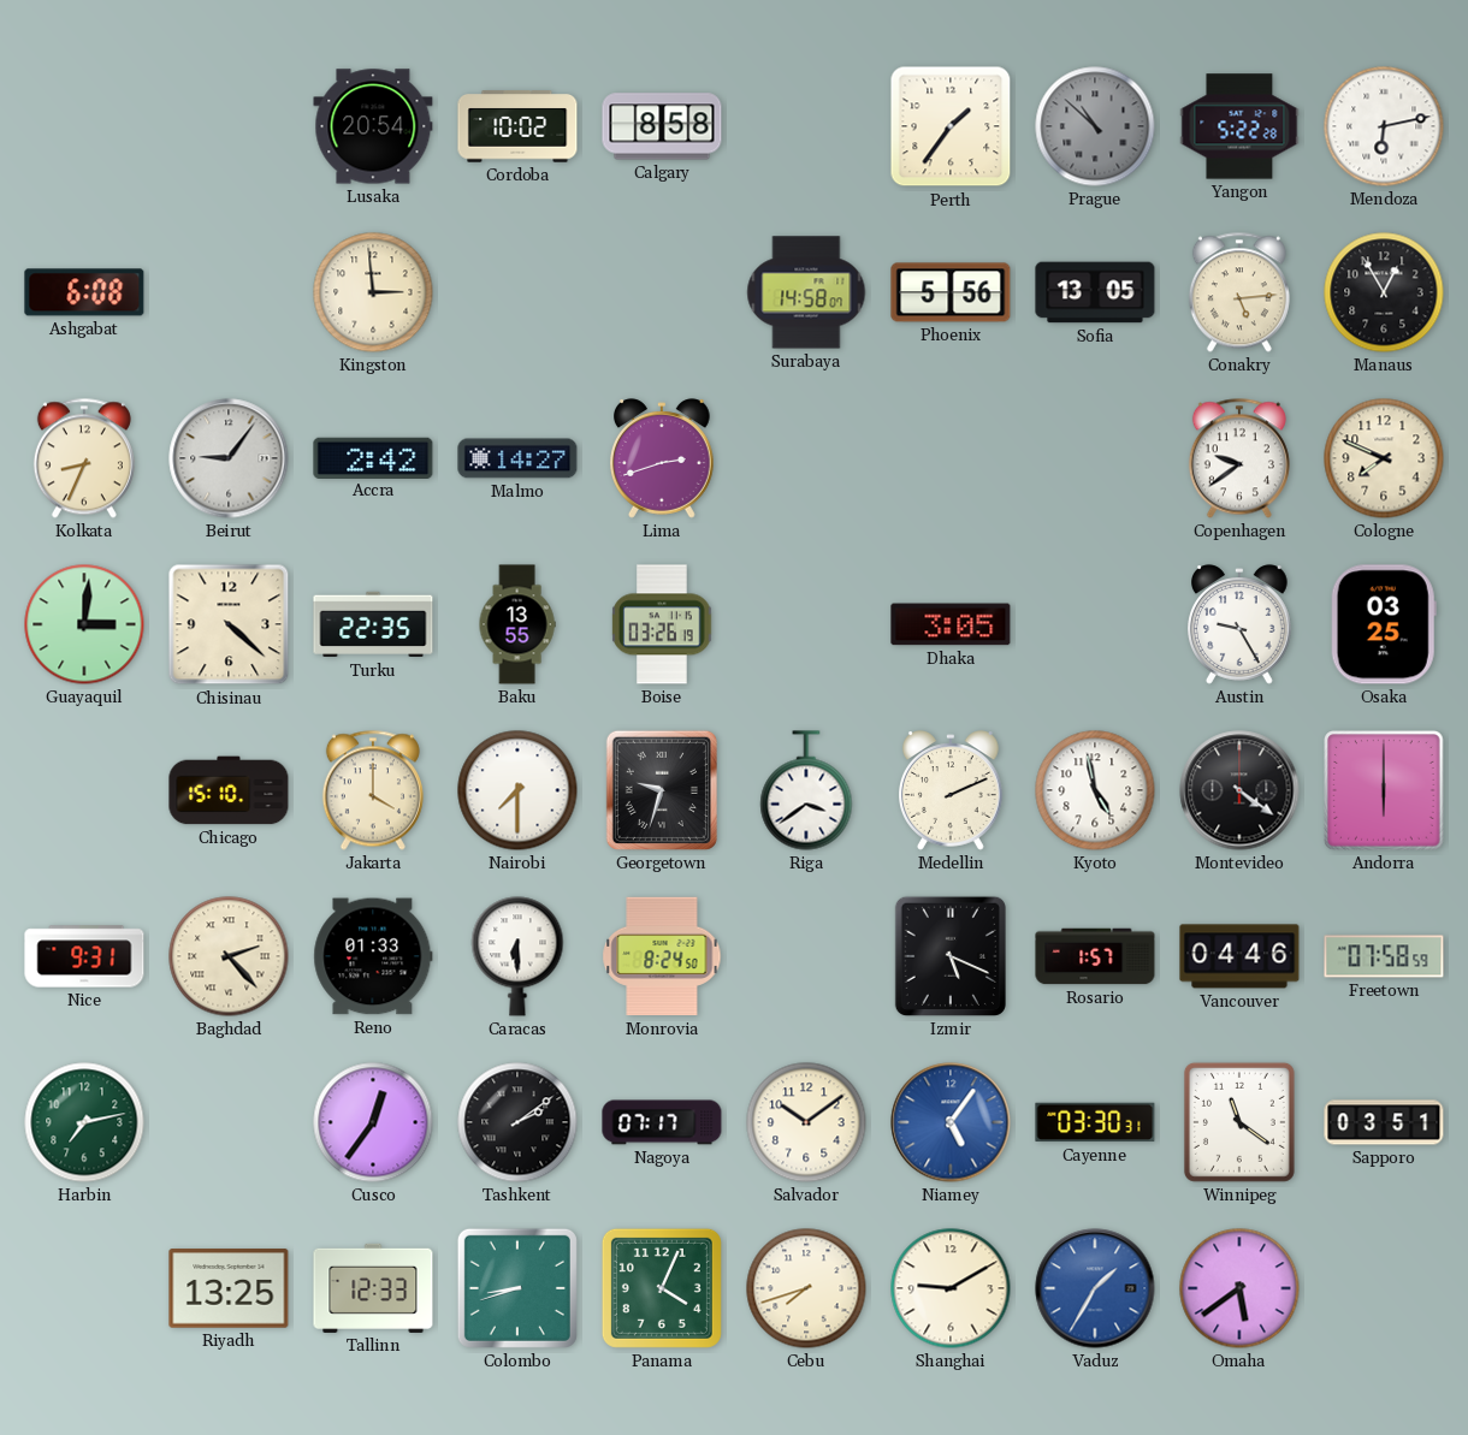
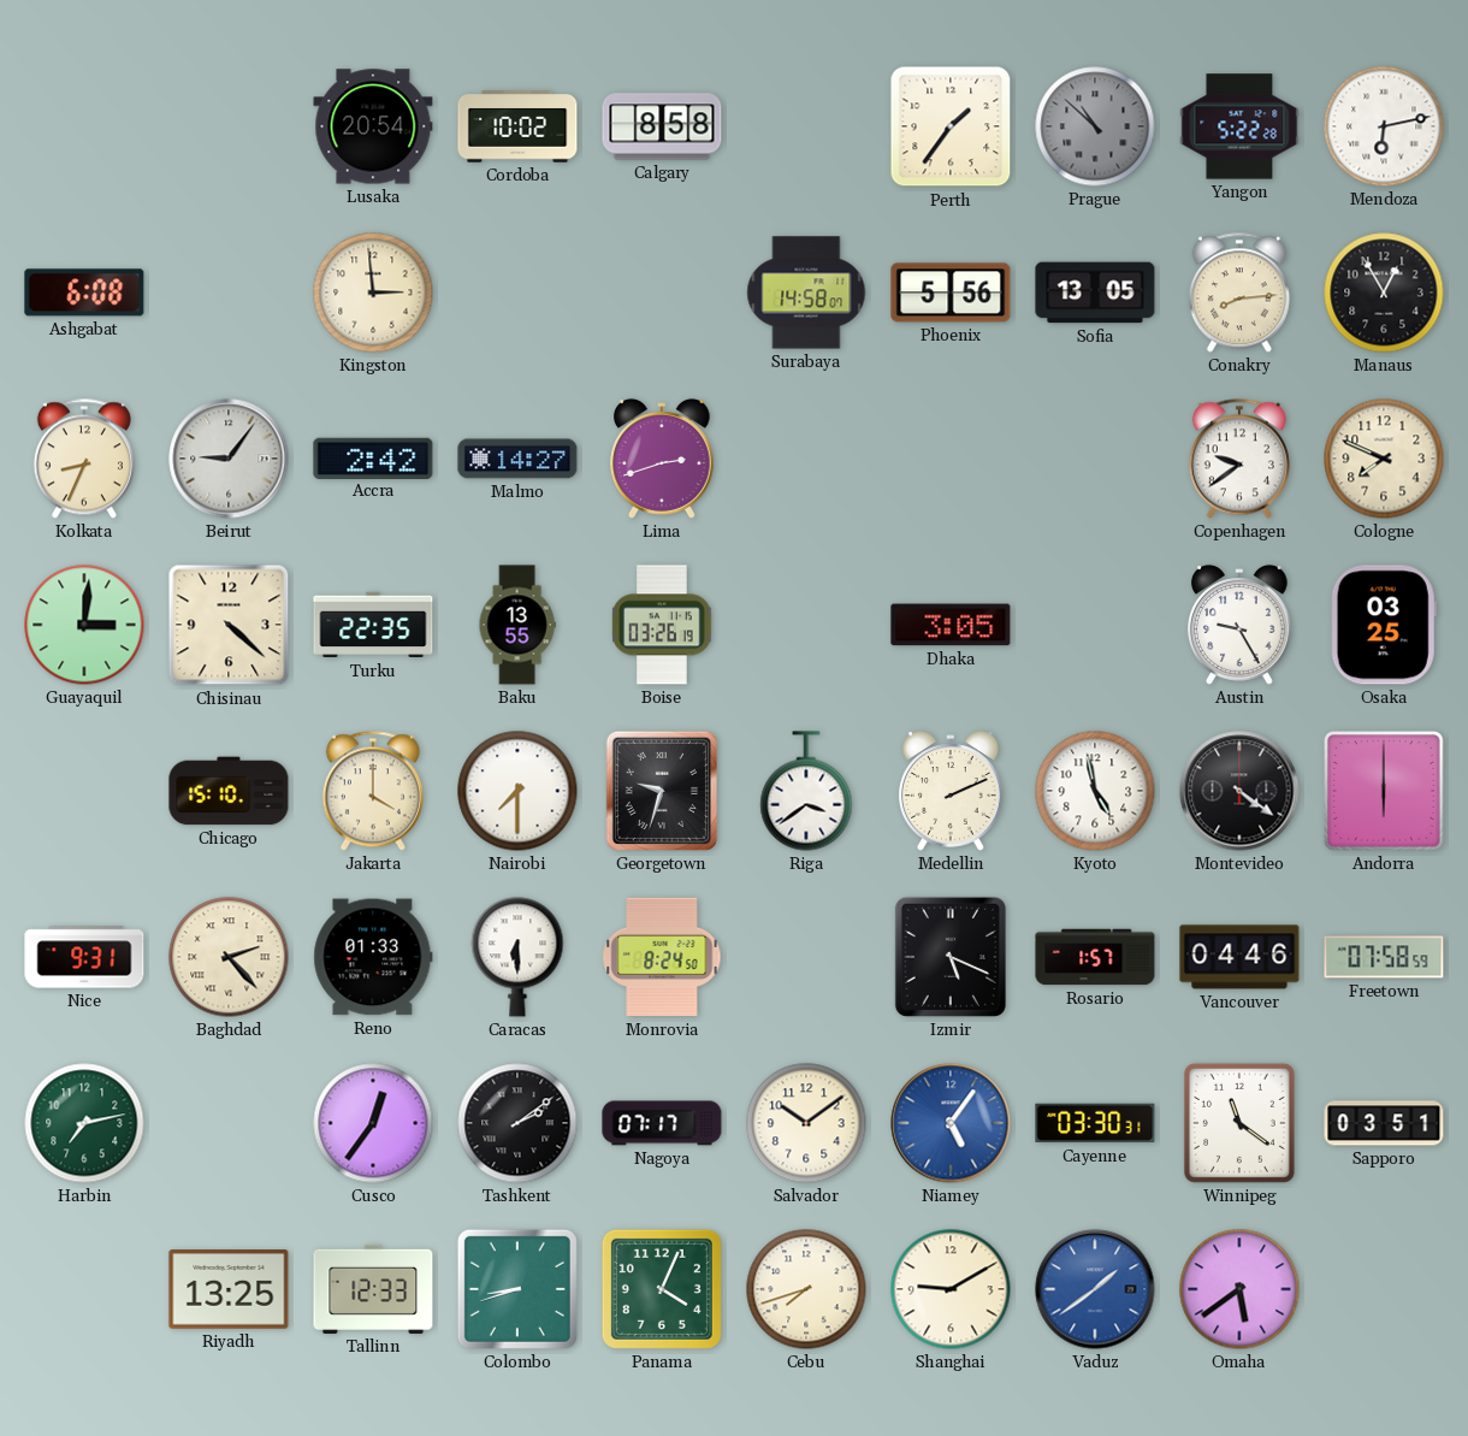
Conakry: 5:14 -> 8:14 (1239, 292)
Vaduz: 1:35 -> 1:39 (1095, 1289)
